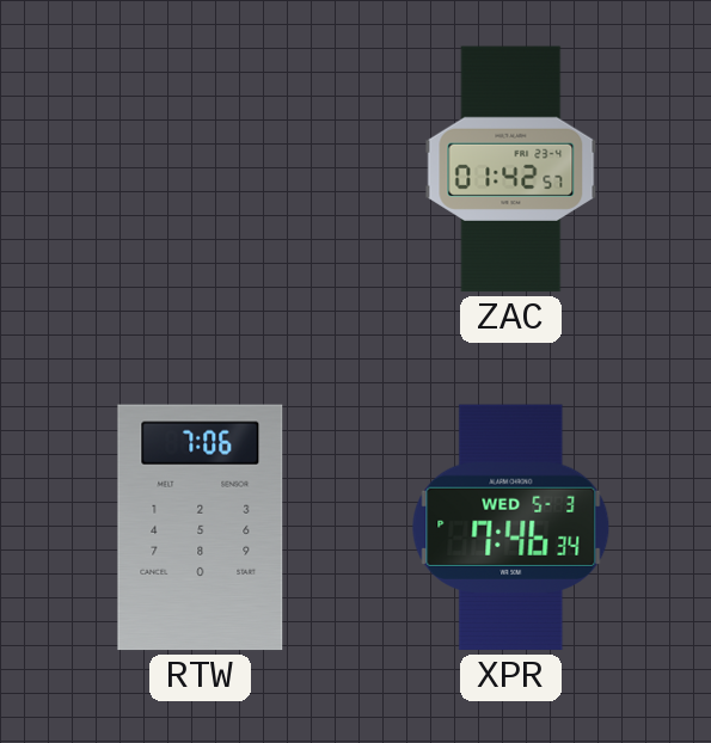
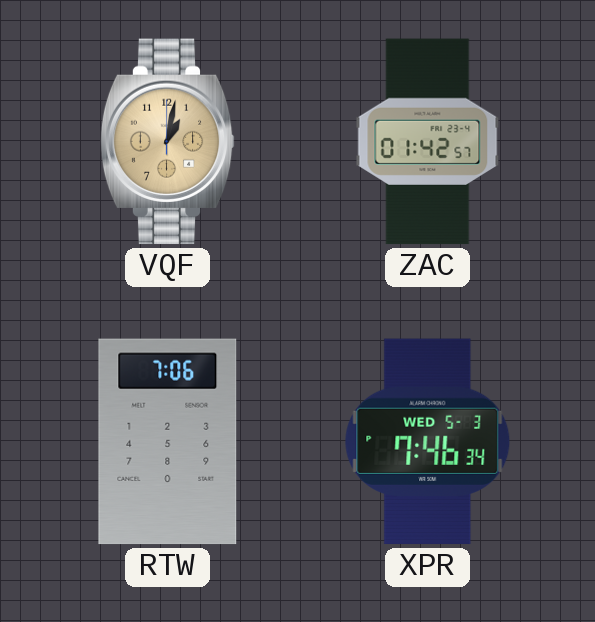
VQF: none -> 1:02 (167, 142)
